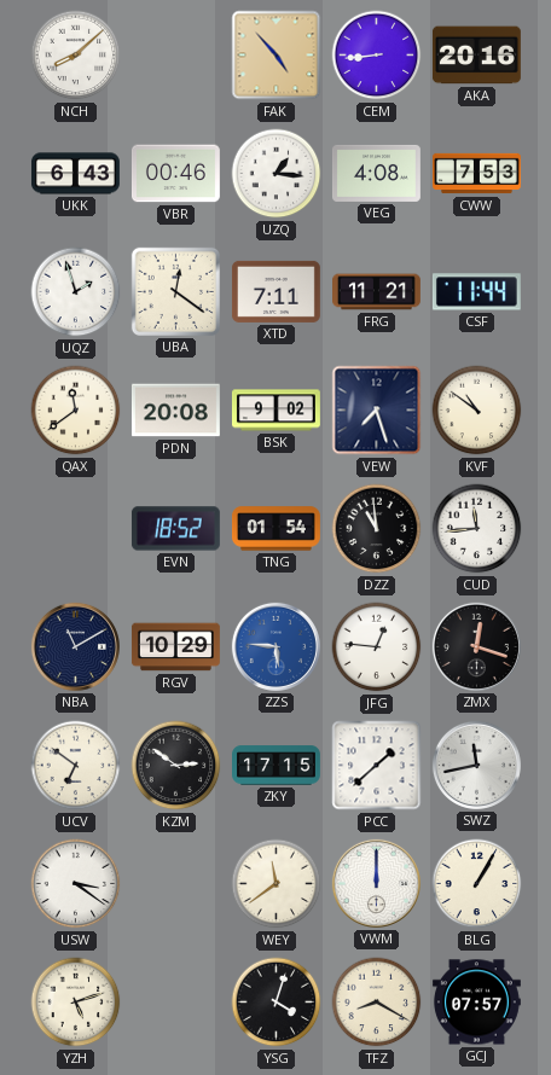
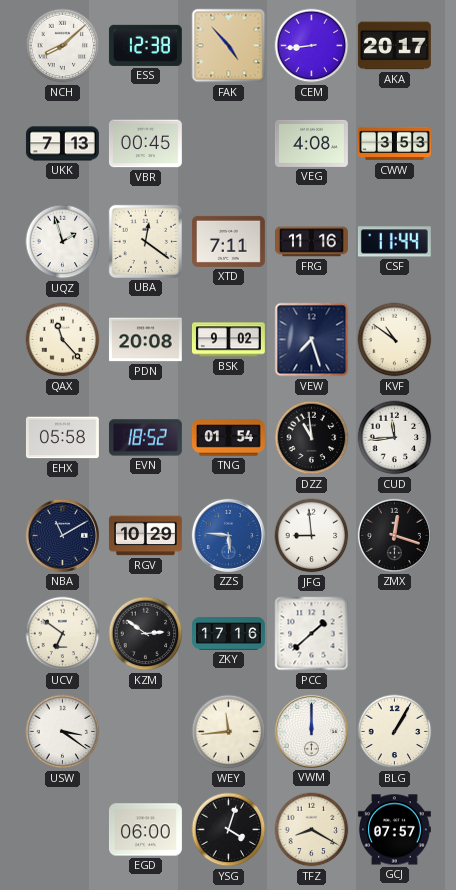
ESS: none -> 12:38 (145, 45)
AKA: 20:16 -> 20:17 (394, 46)
UKK: 6:43 -> 7:13 (62, 144)
VBR: 00:46 -> 00:45 (145, 144)
UZQ: 1:16 -> none (277, 174)
CWW: 7:53 -> 3:53 (395, 144)
FRG: 11:21 -> 11:16 (312, 242)
QAX: 11:39 -> 11:23 (63, 340)
EHX: none -> 05:58 (62, 438)
JFG: 12:46 -> 8:59 (312, 536)
ZKY: 17:15 -> 17:16 (229, 634)
SWZ: 11:43 -> none (476, 765)
WEY: 11:39 -> 11:44 (229, 732)
YZH: 5:12 -> none (76, 1003)
EGD: none -> 06:00 (145, 830)
